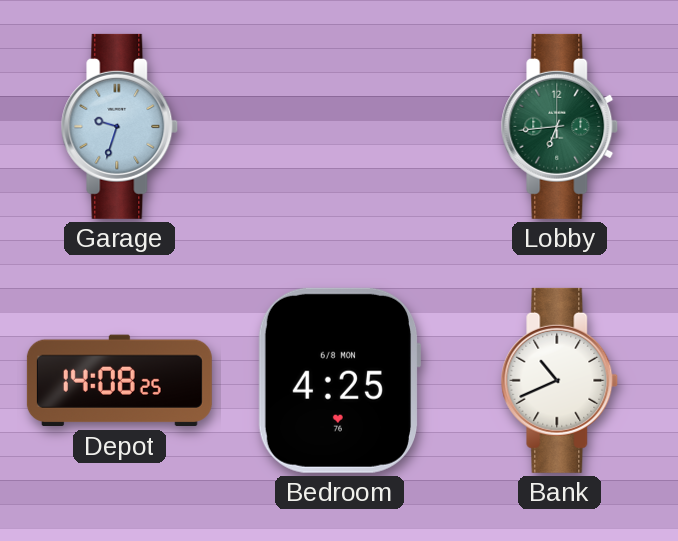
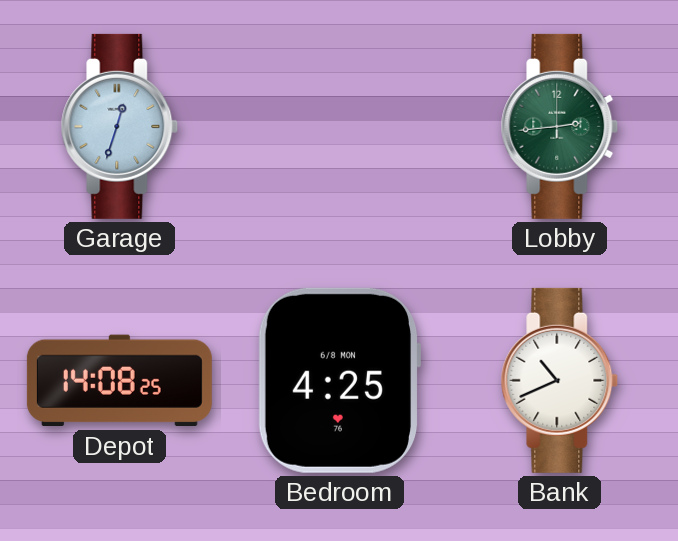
Garage: 9:33 -> 12:33 (120, 126)
Lobby: 6:44 -> 2:44 (560, 126)
